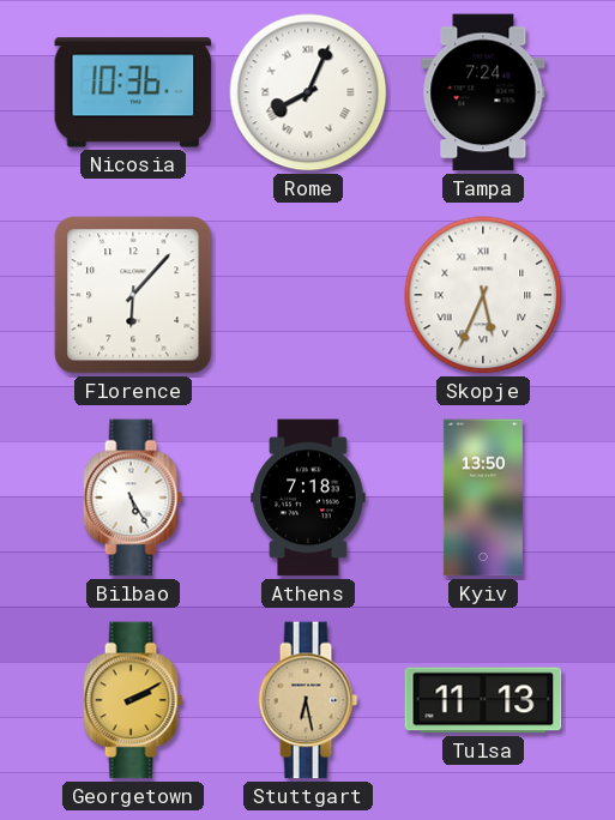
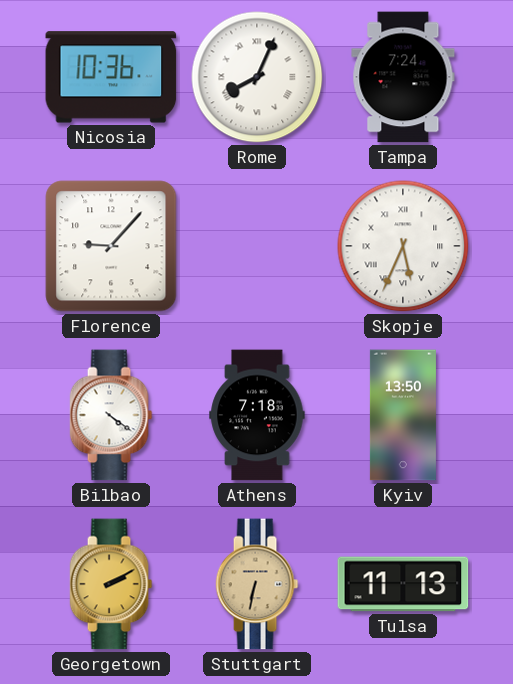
Florence: 6:07 -> 9:07 (111, 246)
Bilbao: 5:25 -> 4:21 (111, 415)
Stuttgart: 6:28 -> 6:32 (257, 584)
